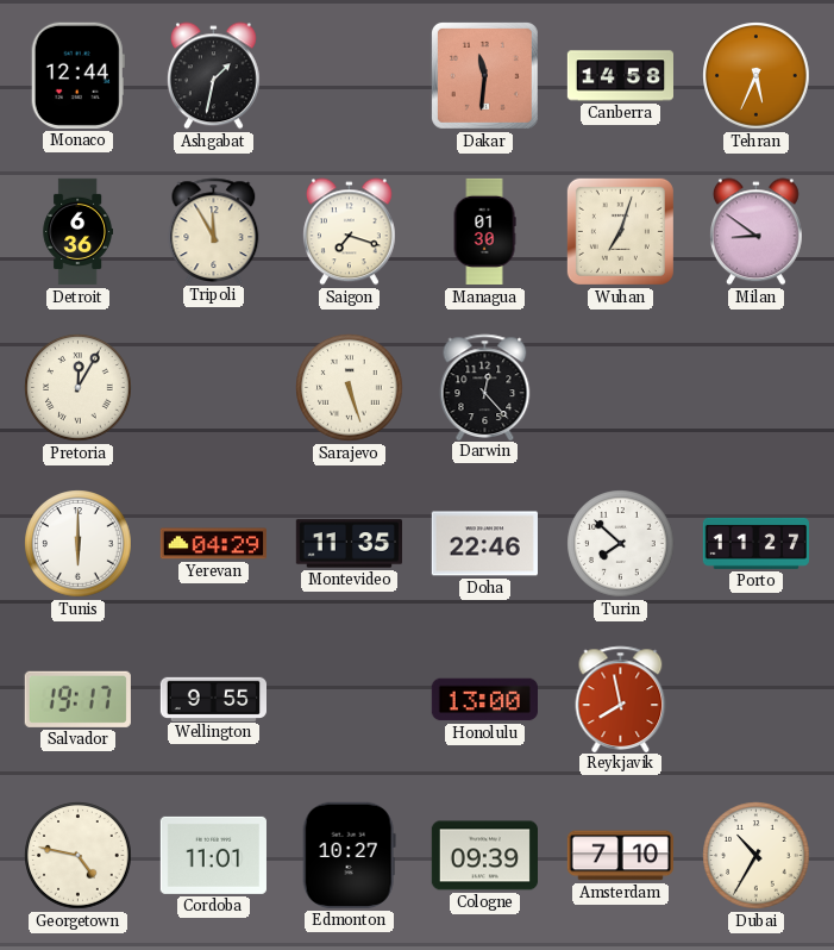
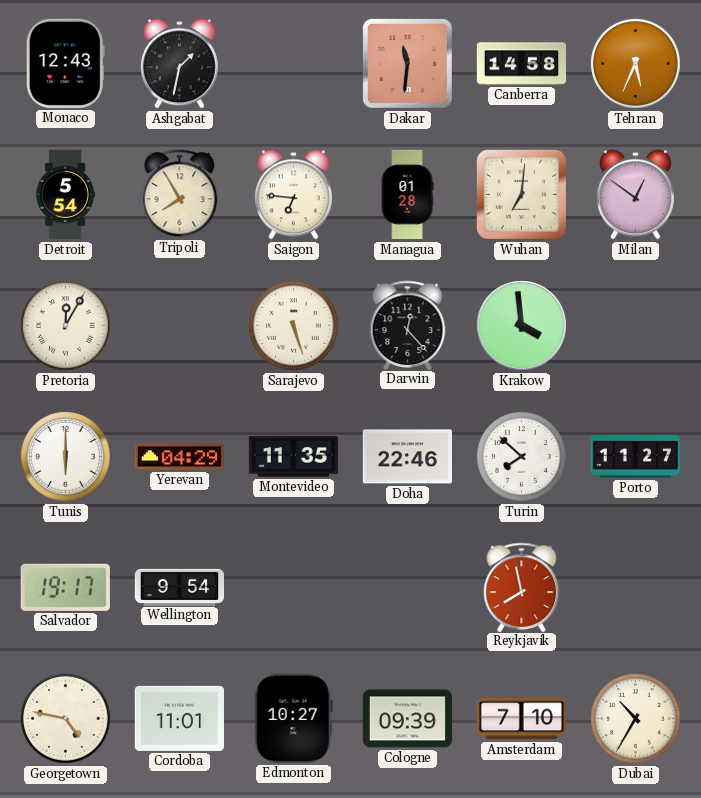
Monaco: 12:44 -> 12:43 (65, 63)
Detroit: 6:36 -> 5:54 (65, 195)
Tripoli: 11:55 -> 7:55 (180, 194)
Saigon: 7:18 -> 6:46 (293, 195)
Managua: 01:30 -> 01:28 (407, 195)
Wuhan: 7:03 -> 7:01 (521, 194)
Milan: 8:51 -> 12:51 (635, 195)
Krakow: none -> 3:59 (522, 326)
Wellington: 9:55 -> 9:54 (179, 587)
Honolulu: 13:00 -> none (484, 700)
